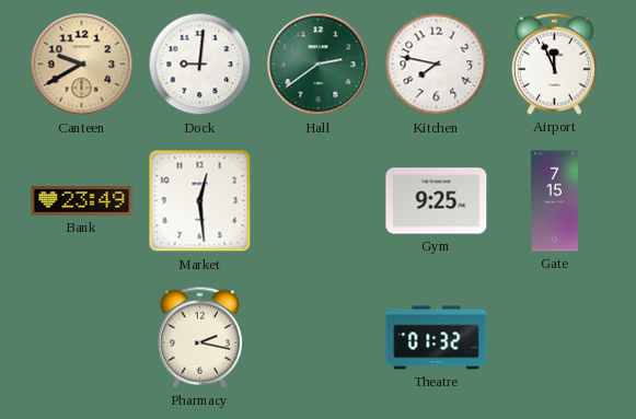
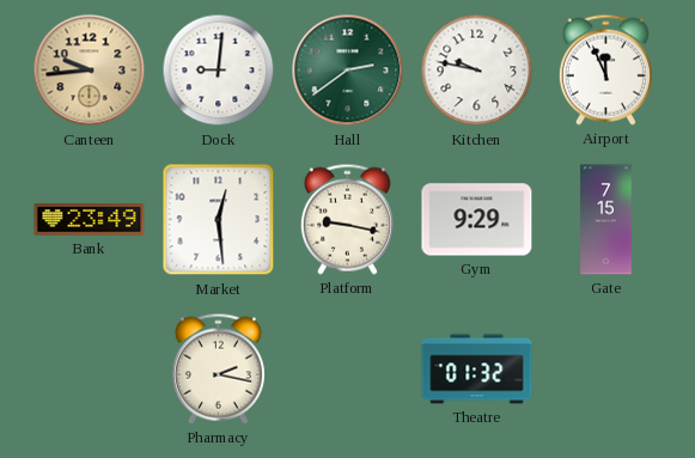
Canteen: 9:40 -> 9:44 (90, 71)
Kitchen: 7:47 -> 9:47 (477, 71)
Platform: none -> 9:17 (347, 219)
Gym: 9:25 -> 9:29 (477, 220)
